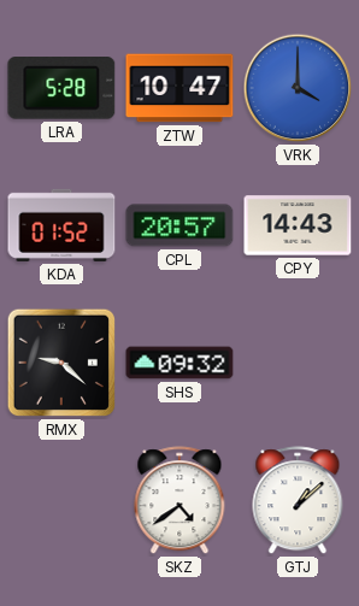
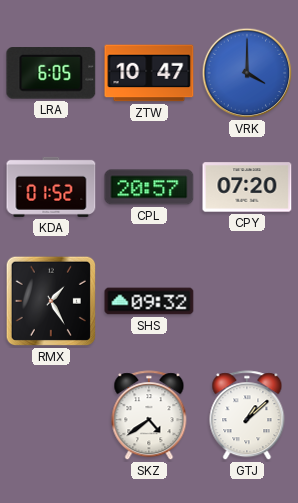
LRA: 5:28 -> 6:05 (51, 74)
CPY: 14:43 -> 07:20 (247, 187)
RMX: 9:22 -> 1:25 (51, 301)
